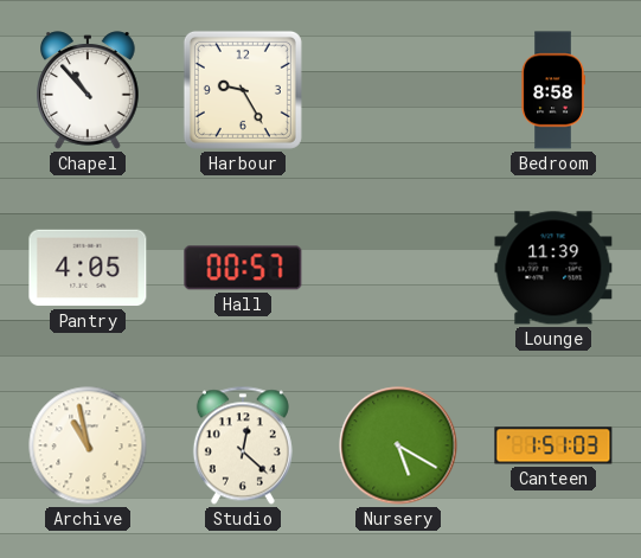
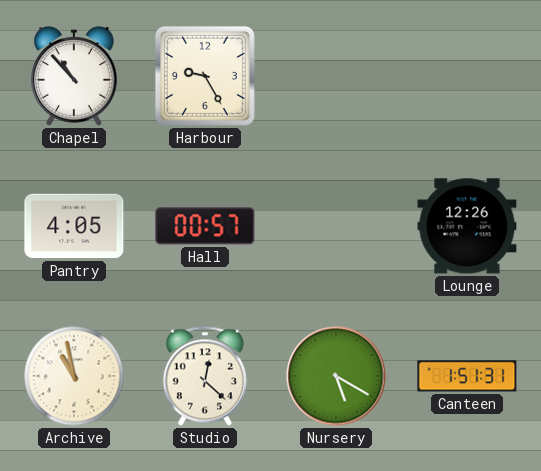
Bedroom: 8:58 -> none (553, 90)
Lounge: 11:39 -> 12:26 (467, 226)
Canteen: 1:51:03 -> 1:51:31 (467, 376)
